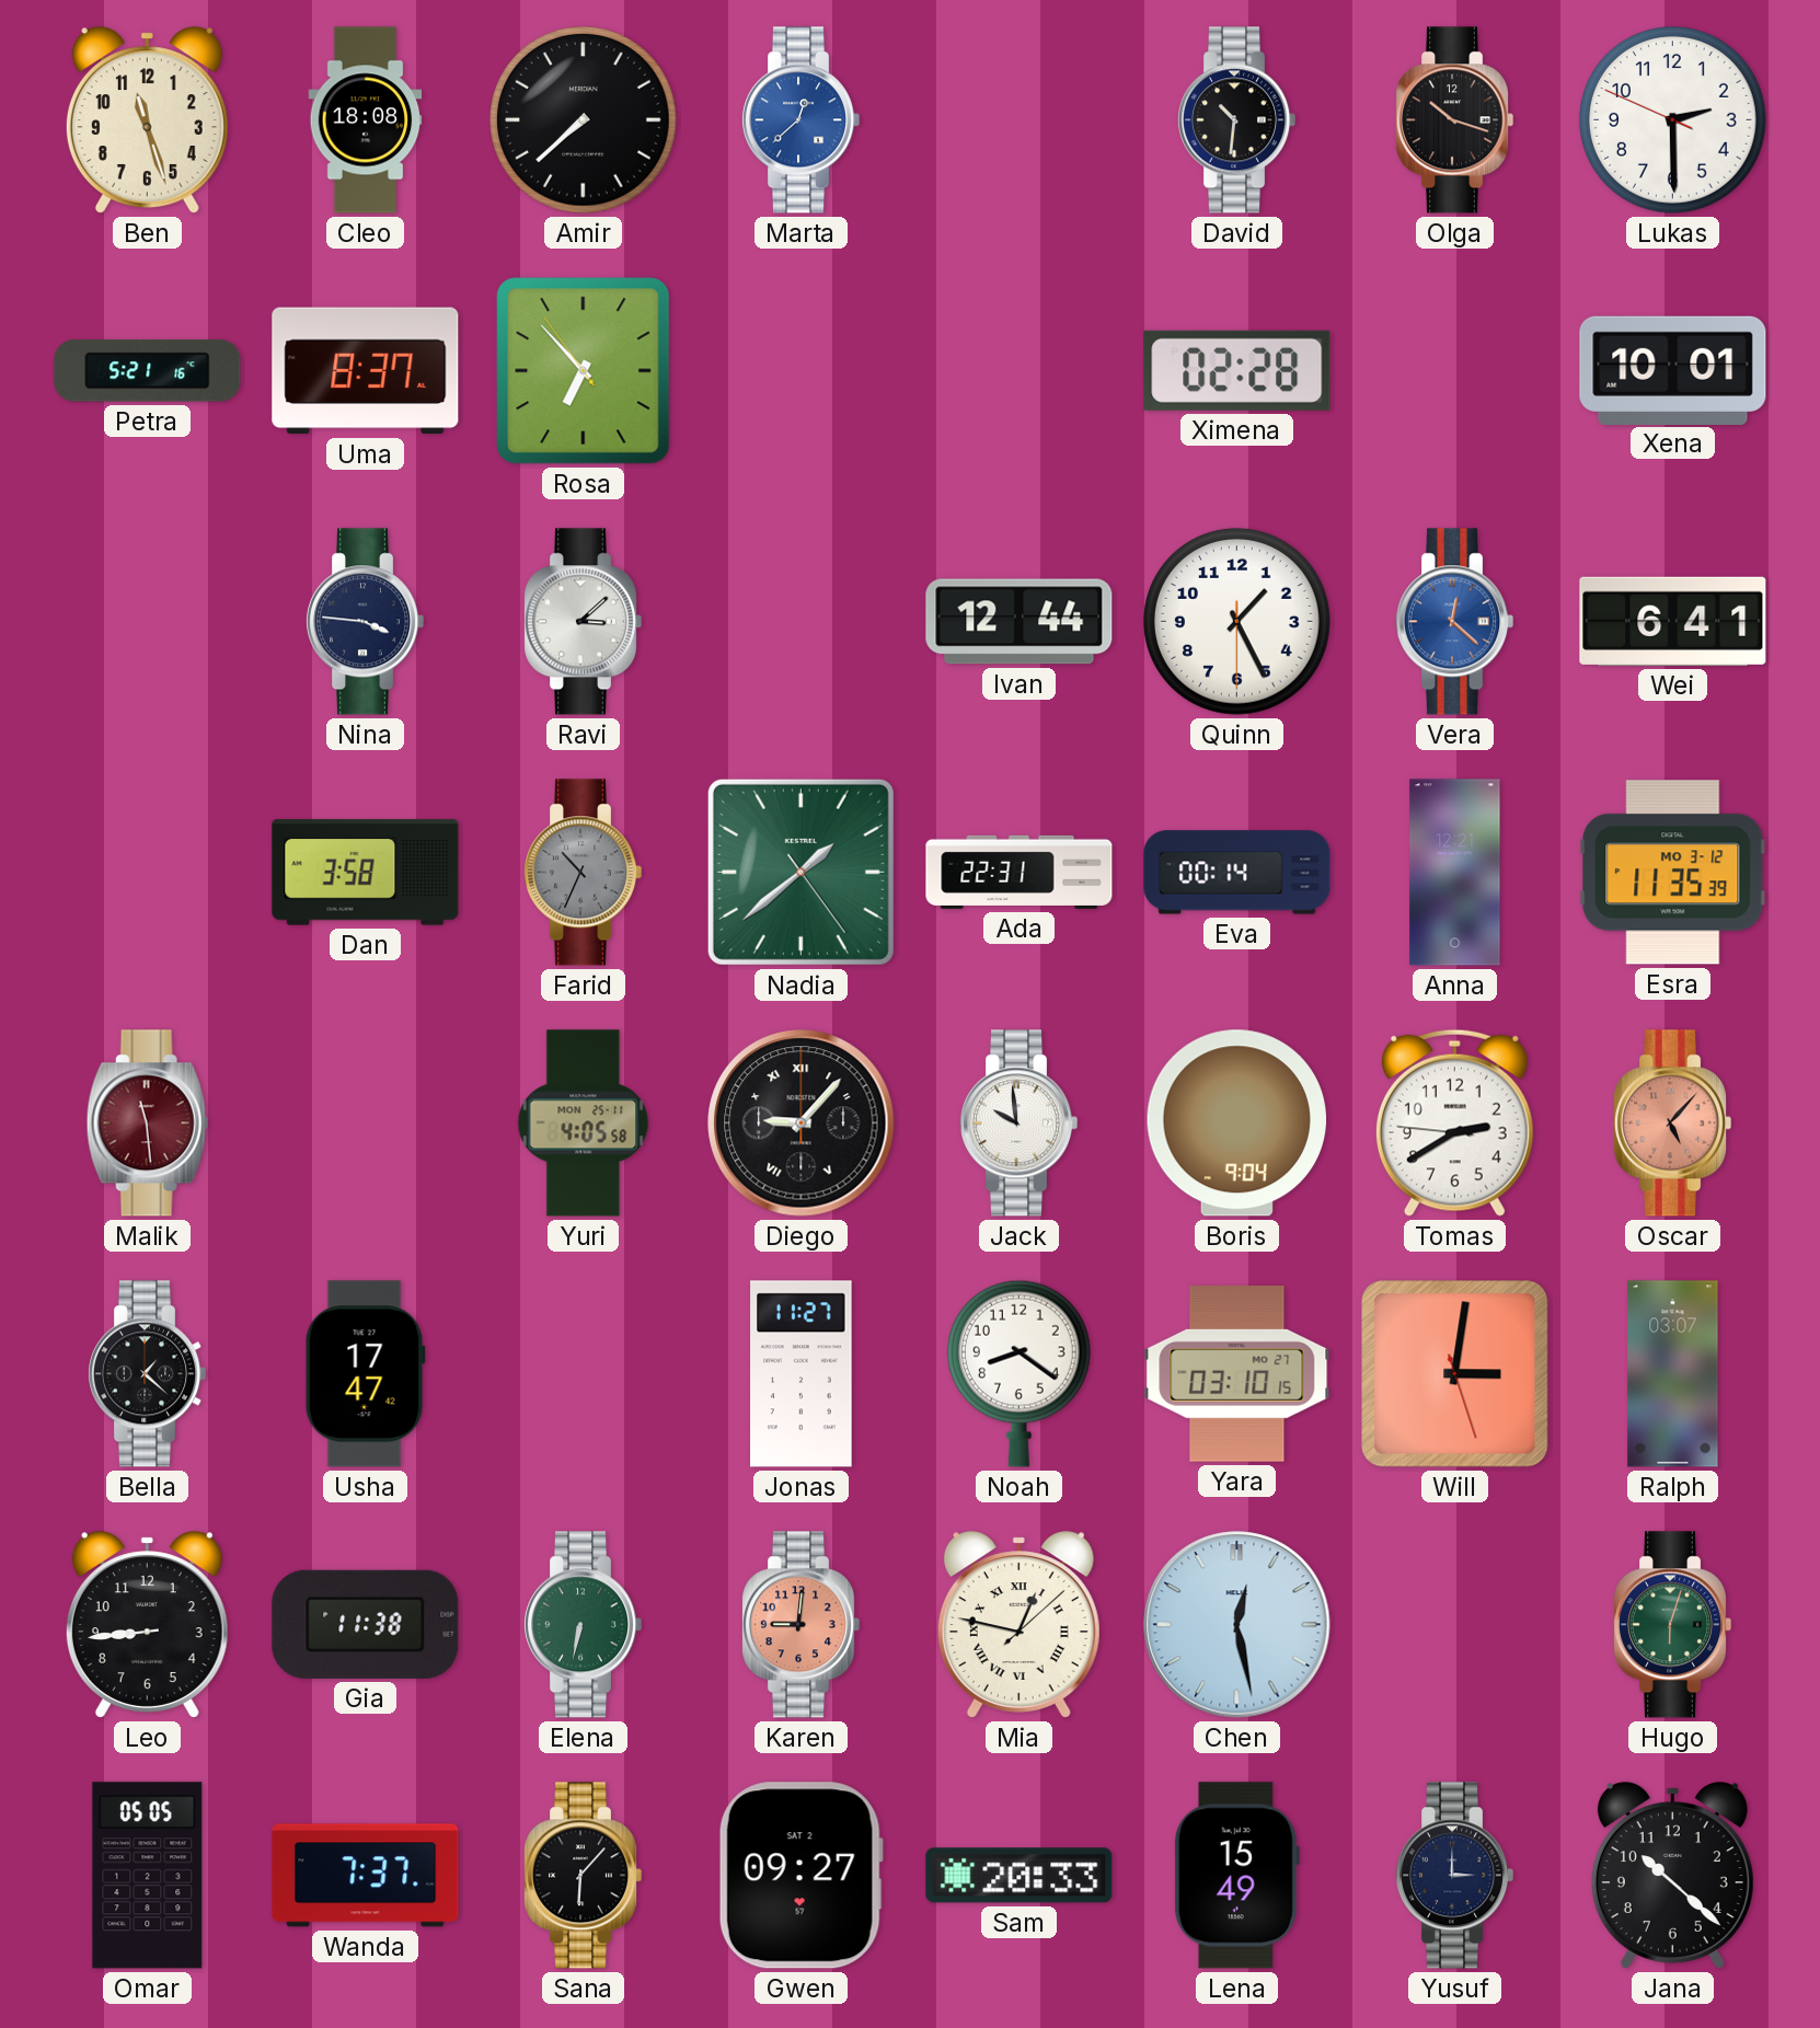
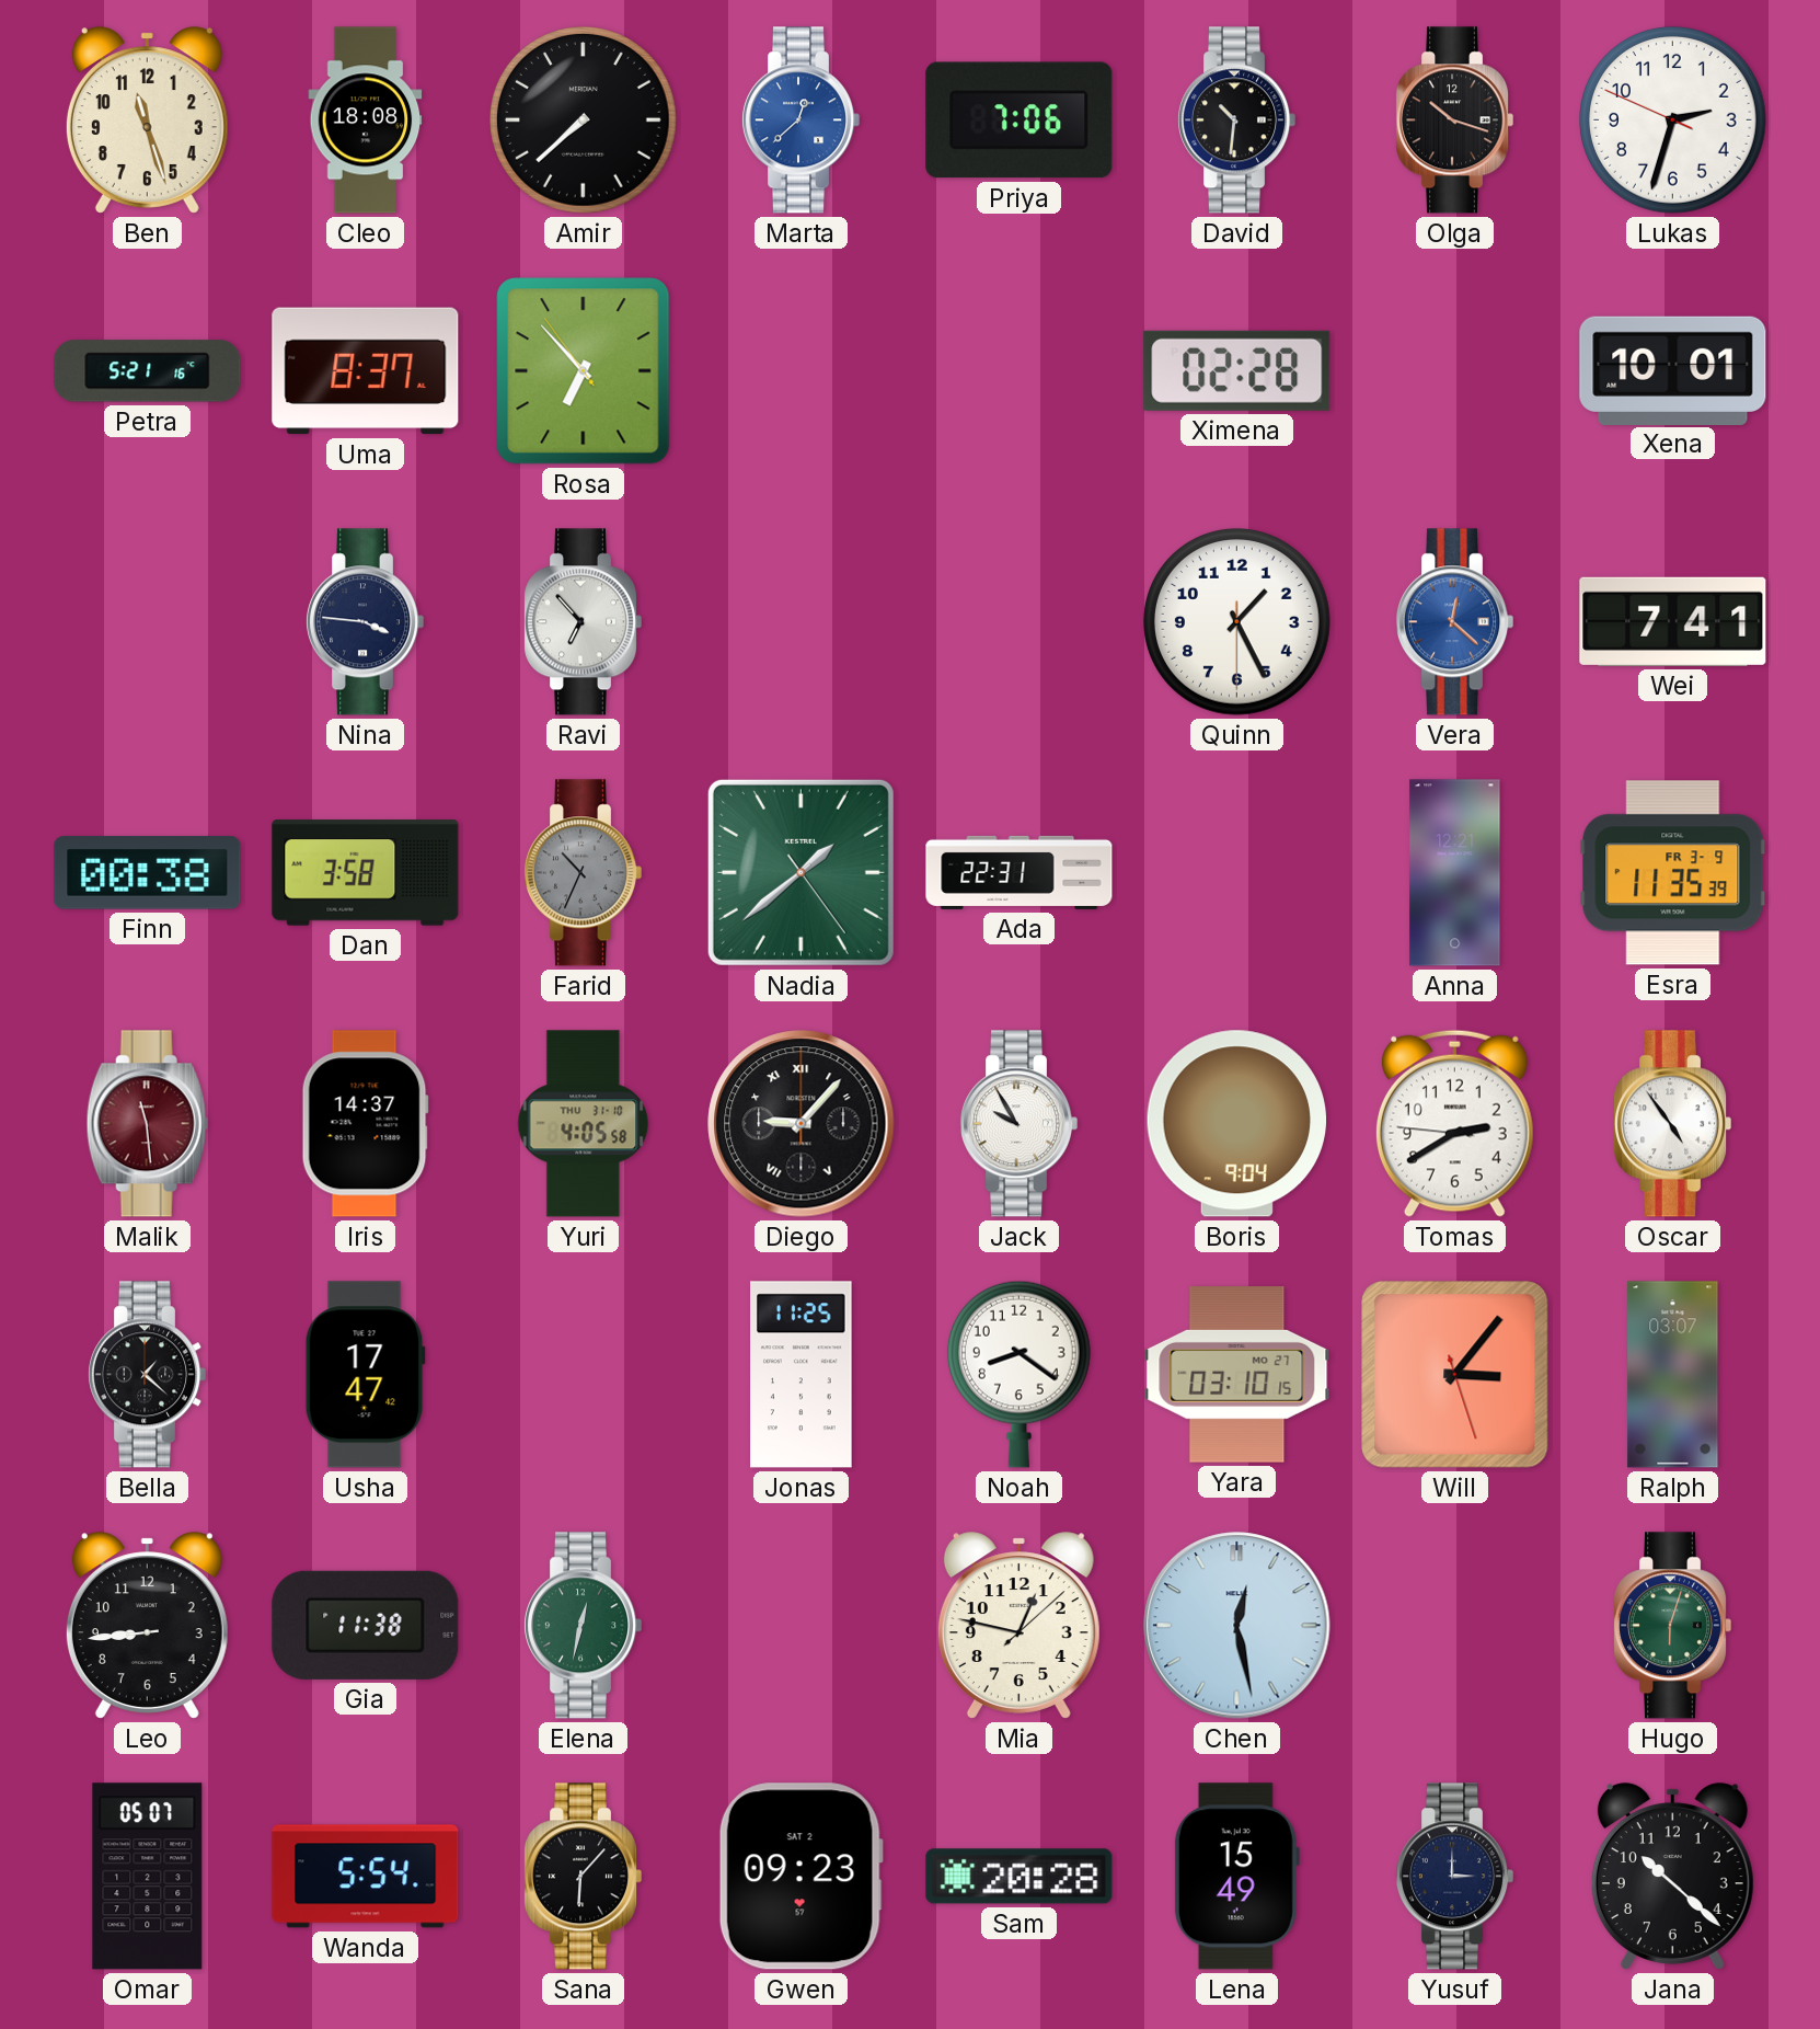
Priya: none -> 7:06 (1020, 121)
Lukas: 2:29 -> 2:32 (1673, 121)
Ravi: 3:08 -> 6:53 (584, 622)
Ivan: 12:44 -> none (1020, 622)
Wei: 6:41 -> 7:41 (1673, 621)
Finn: none -> 00:38 (148, 873)
Eva: 00:14 -> none (1237, 873)
Esra date: MO 3-12 -> FR 3-9 (1673, 873)
Iris: none -> 14:37 (365, 1124)
Yuri date: MON 25-11 -> THU 31-10 (584, 1124)
Jack: 9:59 -> 9:55 (1020, 1124)
Oscar: 5:07 -> 4:54 (1673, 1124)
Oscar dial: salmon -> white (1673, 1124)
Jonas: 11:27 -> 11:25 (802, 1375)
Will: 3:01 -> 3:06 (1455, 1375)
Elena: 6:32 -> 12:32 (584, 1626)
Karen: 9:01 -> none (802, 1625)
Mia numerals: Roman -> Arabic (1018, 1626)
Omar: 05:05 -> 05:07 (148, 1877)
Wanda: 7:37 -> 5:54 (366, 1877)
Gwen: 09:27 -> 09:23 (800, 1877)
Sam: 20:33 -> 20:28 (1020, 1877)
